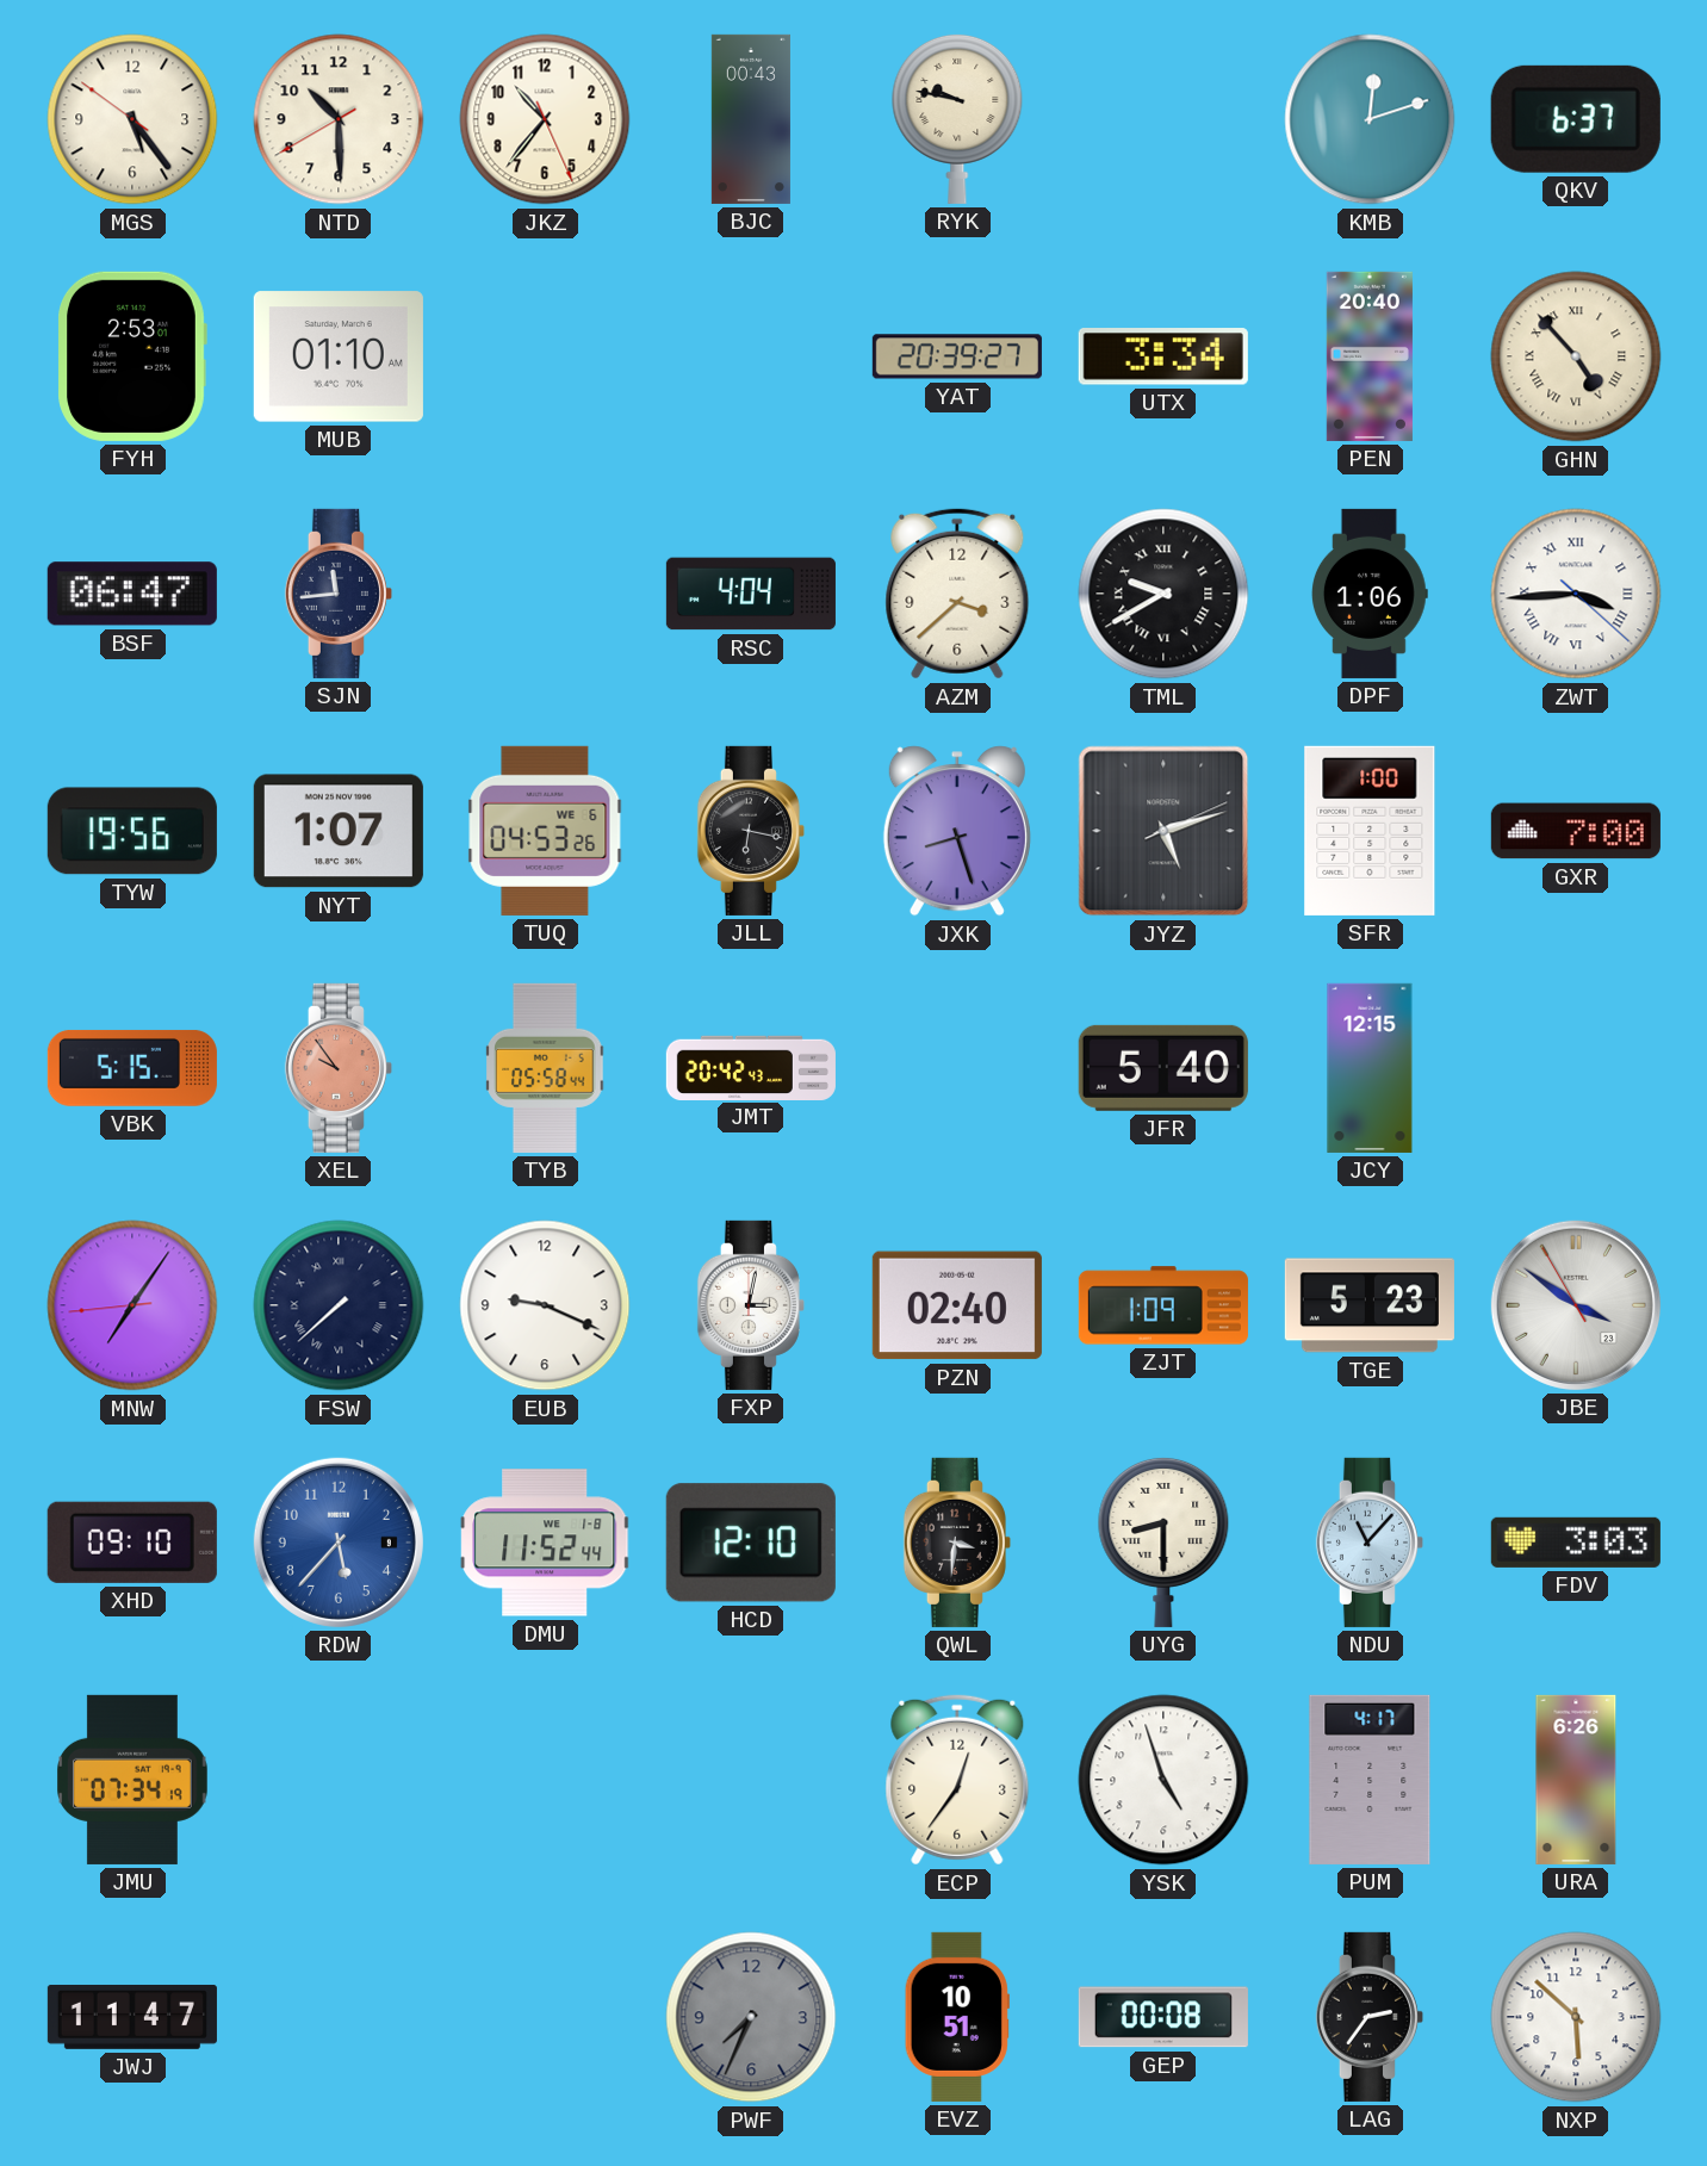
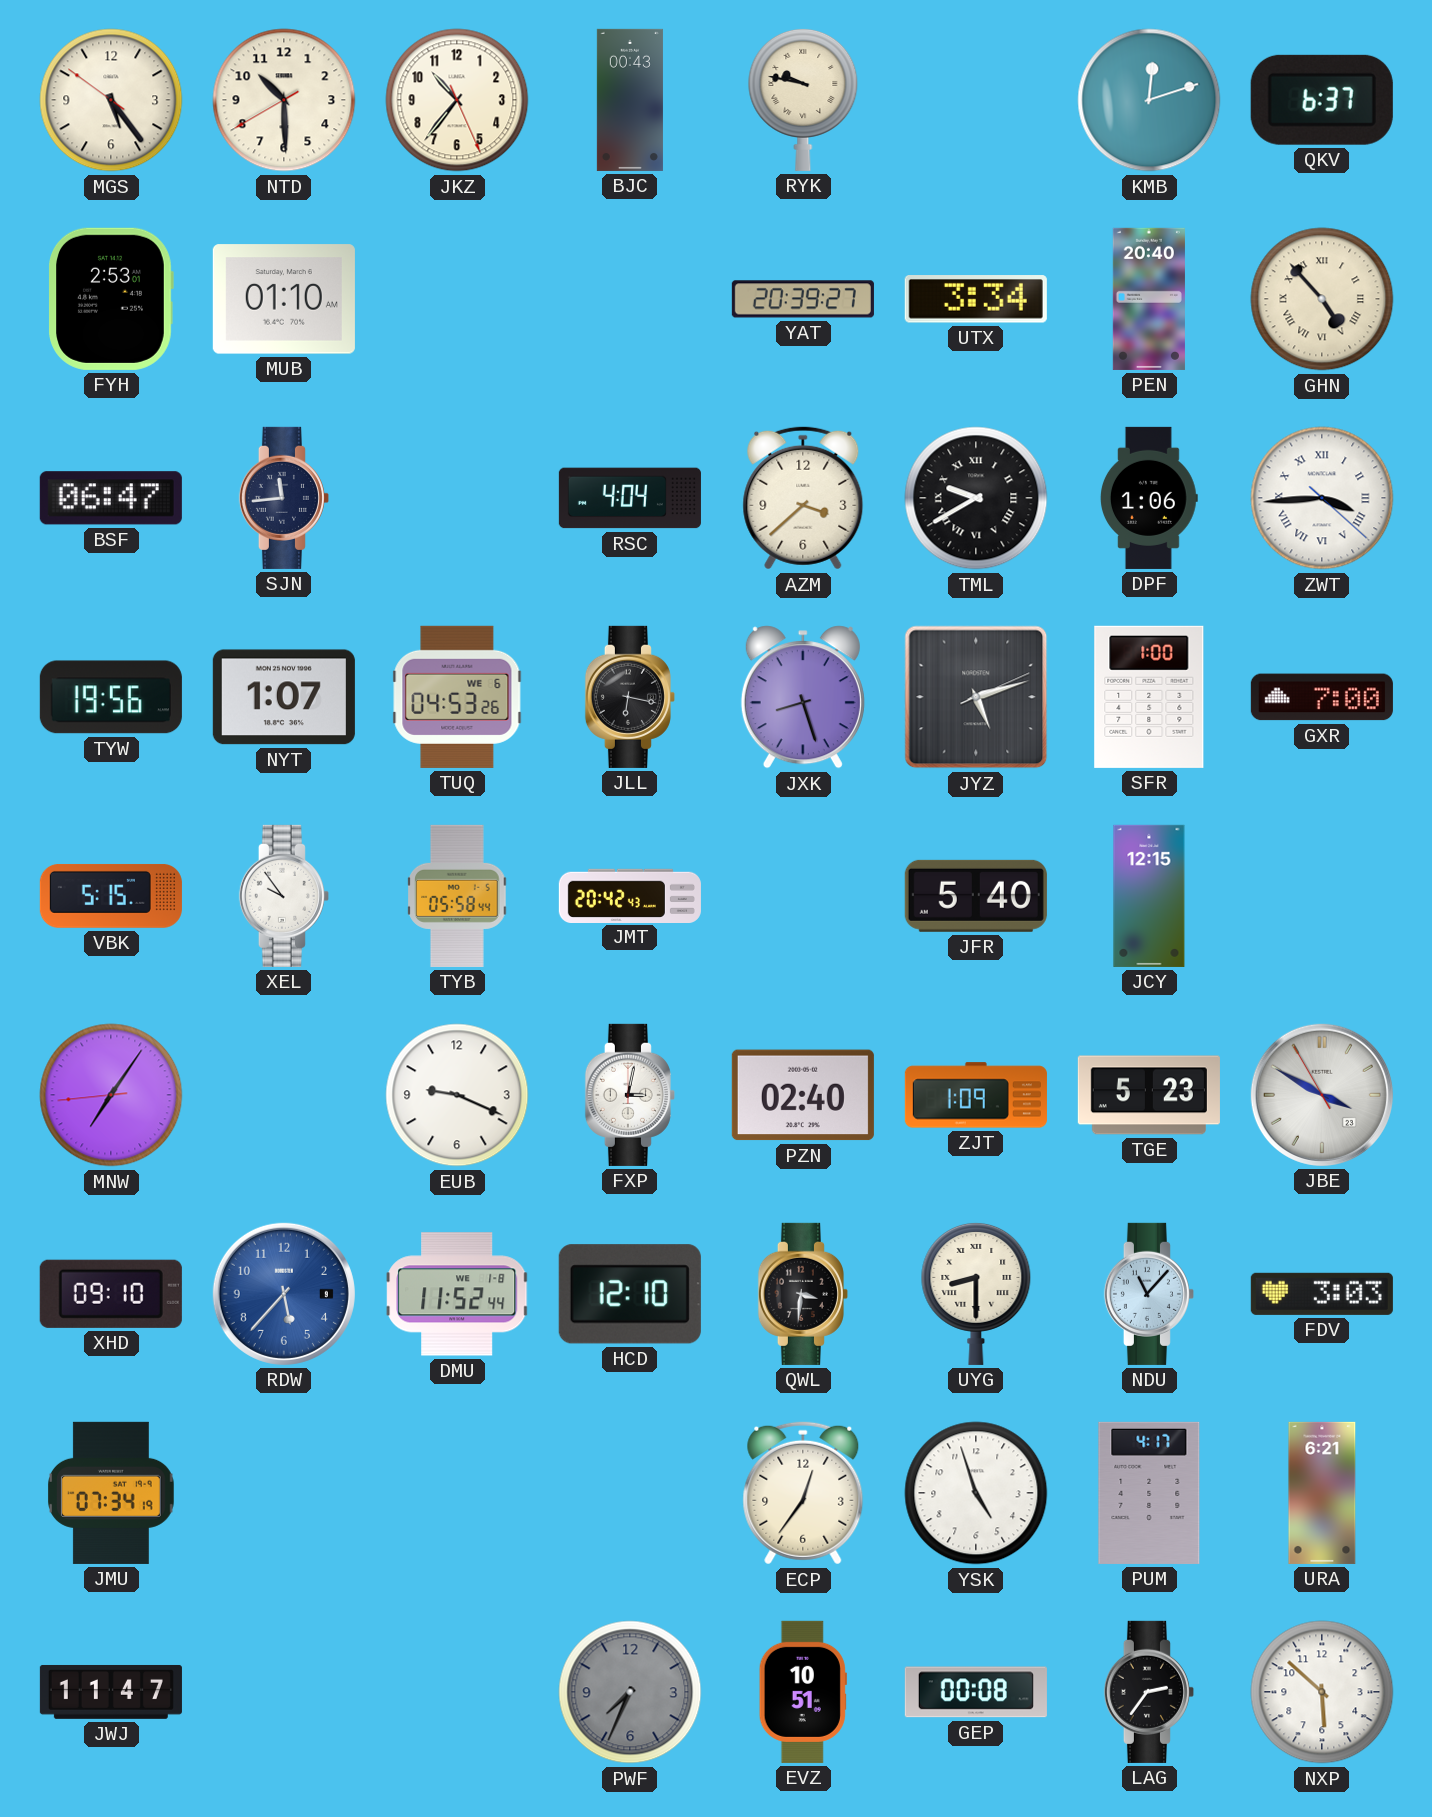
XEL dial: salmon -> white (284, 896)
FSW: 7:38 -> none (339, 1305)
JBE: 3:50 -> 3:49 (1322, 1095)
URA: 6:26 -> 6:21 (1322, 1493)
